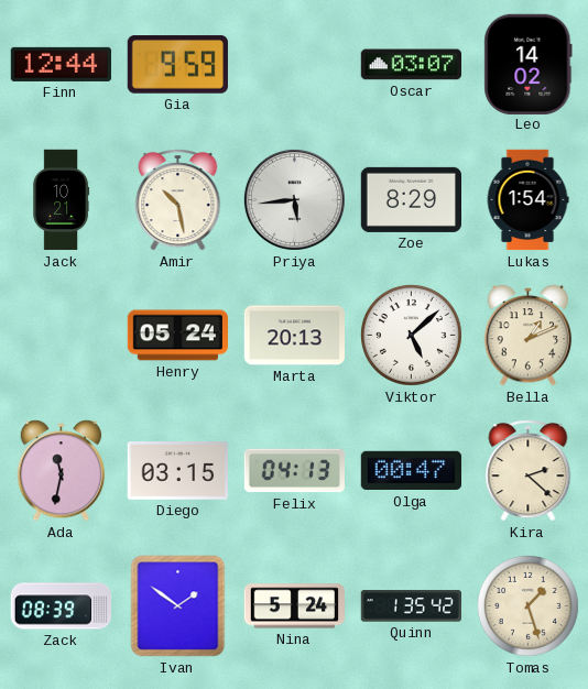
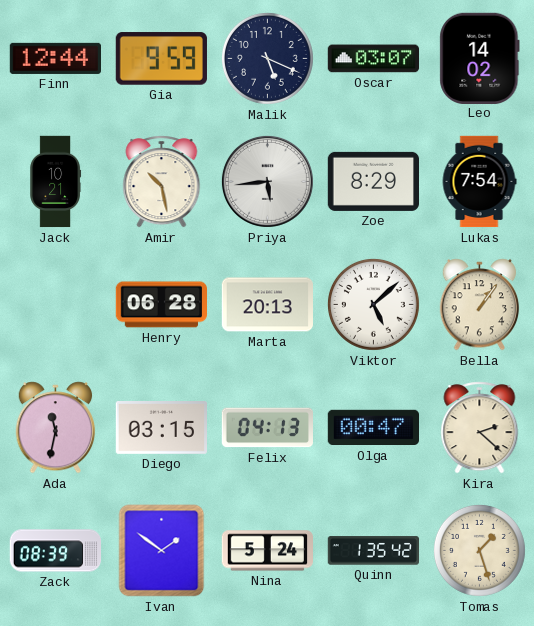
Malik: none -> 5:19 (267, 58)
Lukas: 1:54 -> 7:54 (479, 182)
Henry: 05:24 -> 06:28 (161, 305)
Bella: 1:11 -> 1:06 (480, 305)
